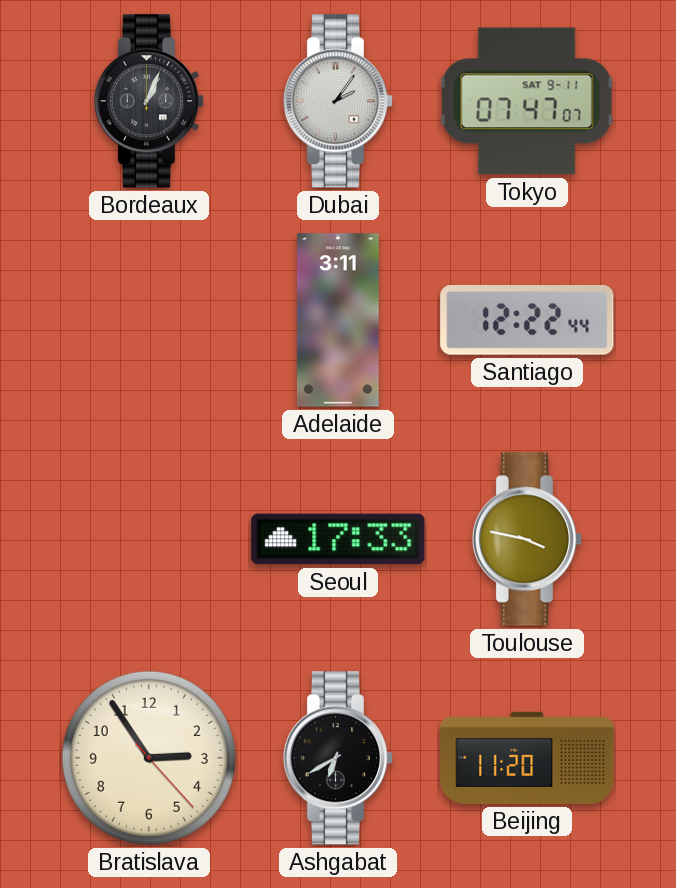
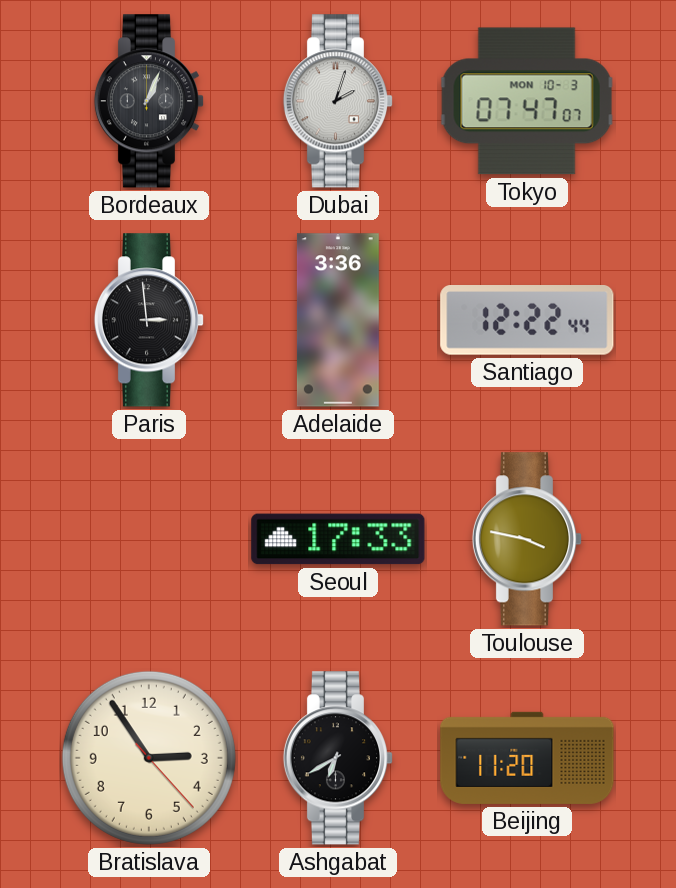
Dubai: 2:06 -> 2:03 (338, 101)
Tokyo date: SAT 9-11 -> MON 10-3 (527, 101)
Paris: none -> 2:59 (149, 320)
Adelaide: 3:11 -> 3:36 (338, 320)
